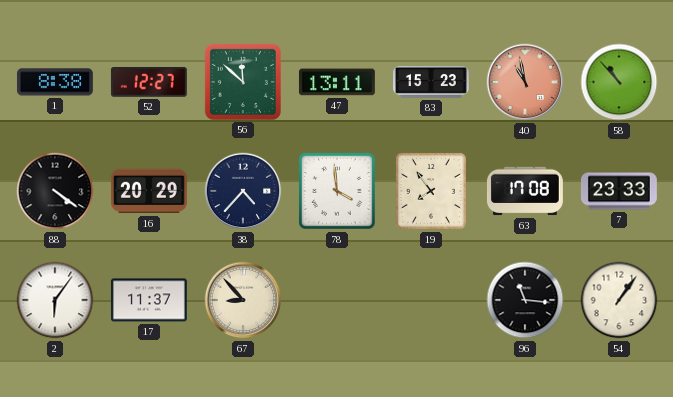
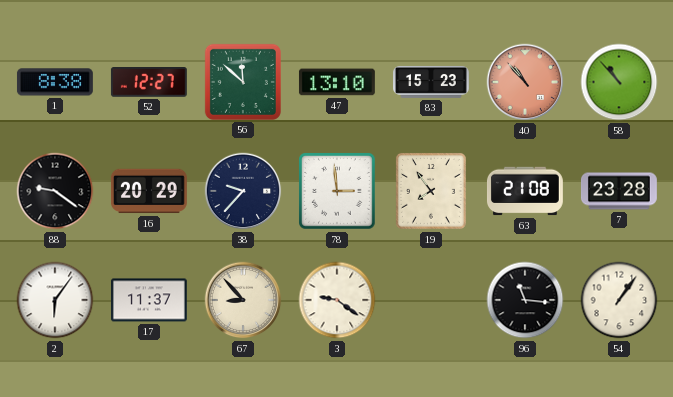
47: 13:11 -> 13:10 (337, 82)
40: 10:58 -> 10:53 (525, 82)
88: 4:21 -> 9:21 (55, 191)
38: 4:37 -> 9:37 (243, 191)
78: 3:59 -> 2:59 (337, 191)
63: 17:08 -> 21:08 (525, 191)
7: 23:33 -> 23:28 (619, 191)
3: none -> 9:21 (337, 300)
